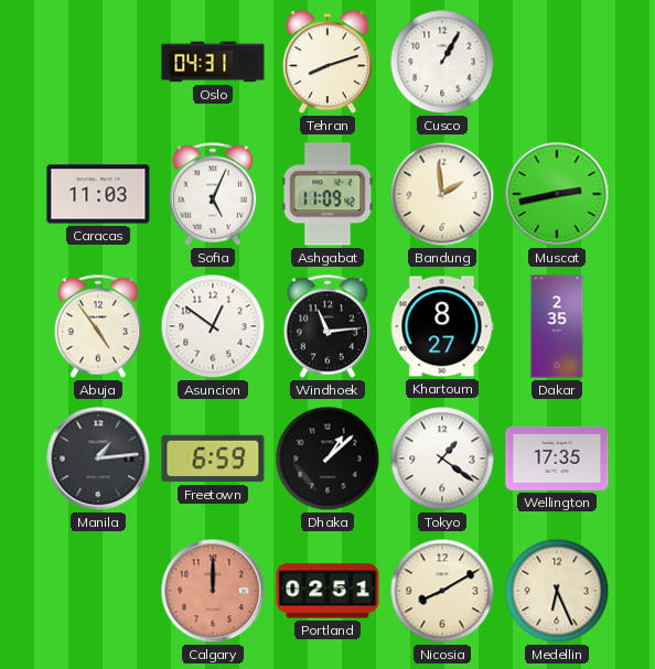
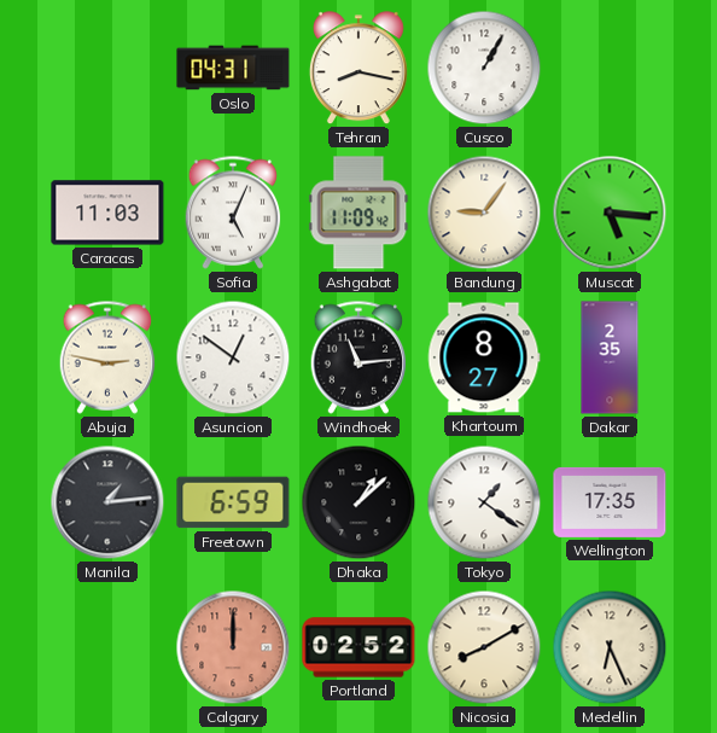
Tehran: 8:12 -> 8:17 (358, 69)
Bandung: 1:59 -> 9:06 (484, 213)
Muscat: 2:43 -> 5:16 (610, 213)
Abuja: 4:54 -> 2:47 (107, 357)
Portland: 02:51 -> 02:52 (358, 647)
